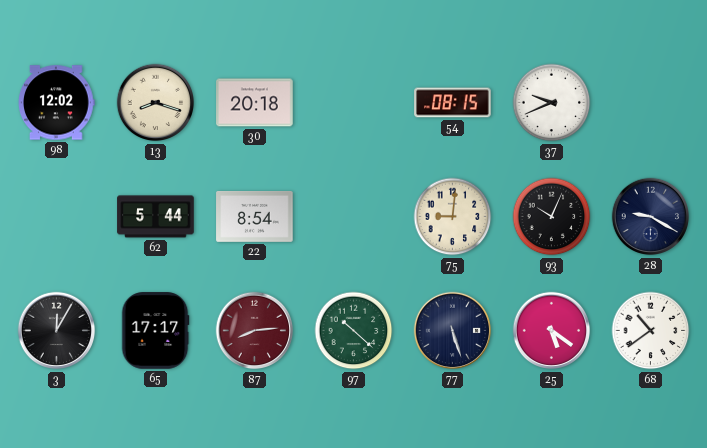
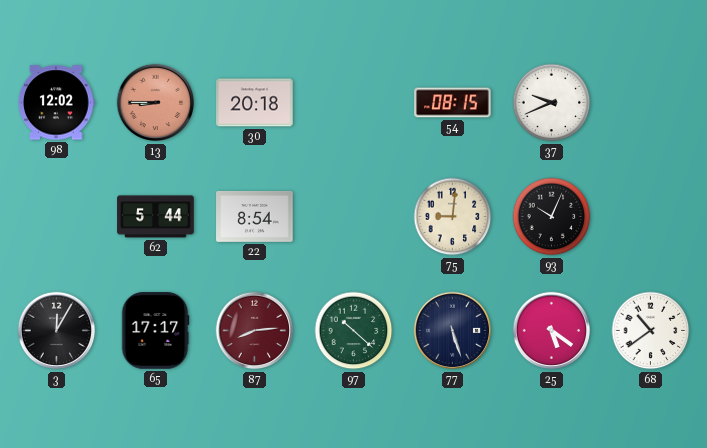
13: 8:18 -> 8:45 (156, 103)
13 dial: cream -> salmon (156, 103)
28: 9:20 -> none (651, 217)
